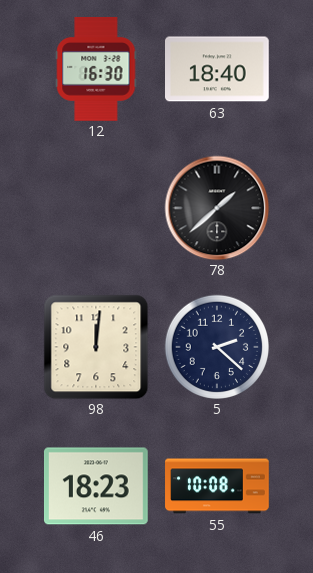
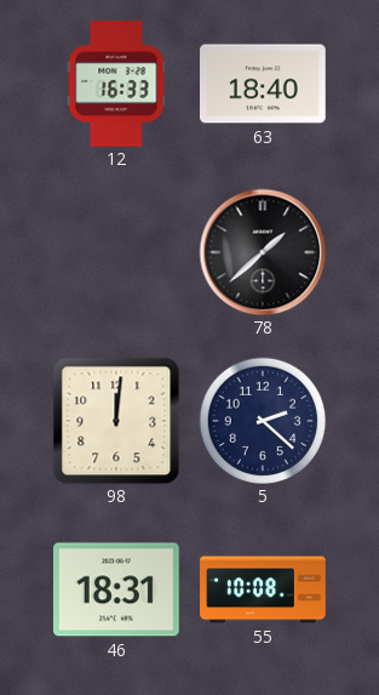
12: 16:30 -> 16:33 (116, 84)
46: 18:23 -> 18:31 (117, 589)
